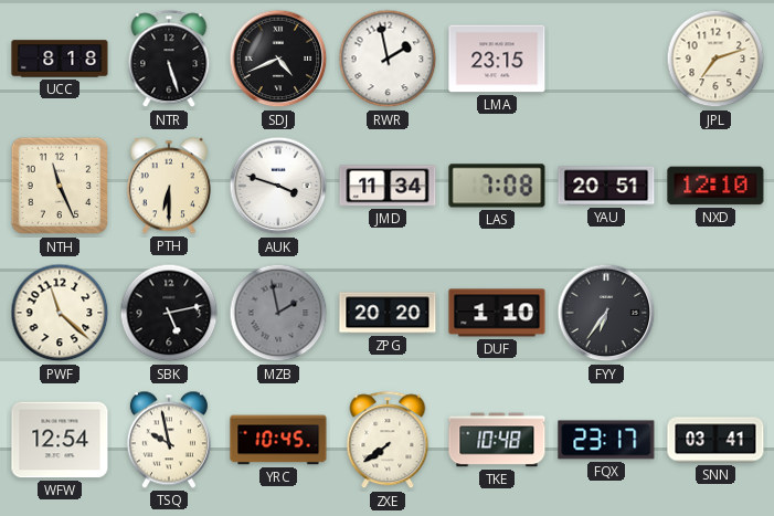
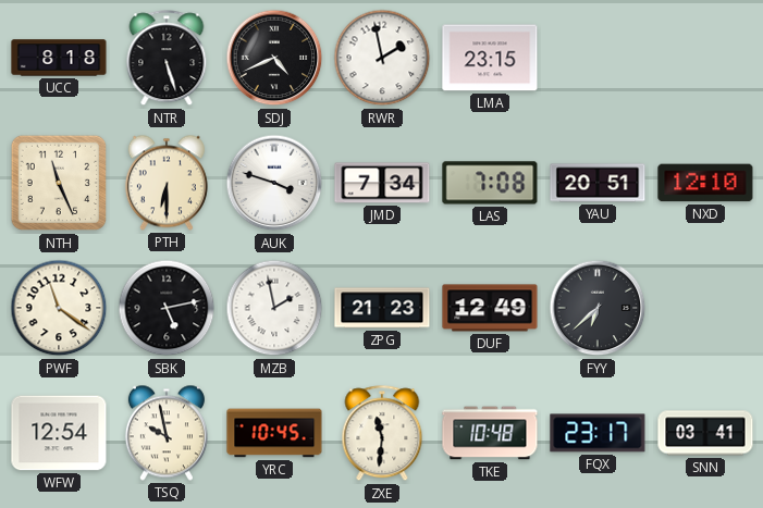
JPL: 7:12 -> none (715, 59)
JMD: 11:34 -> 7:34 (382, 183)
PWF: 11:22 -> 11:21 (59, 308)
MZB dial: grey -> white (274, 308)
ZPG: 20:20 -> 21:23 (382, 308)
DUF: 1:10 -> 12:49 (490, 308)
FYY: 6:36 -> 6:38 (598, 308)
ZXE: 7:39 -> 11:31 (382, 434)
